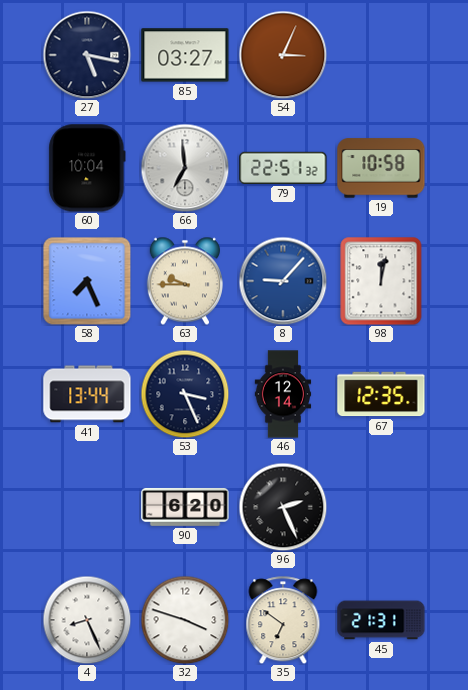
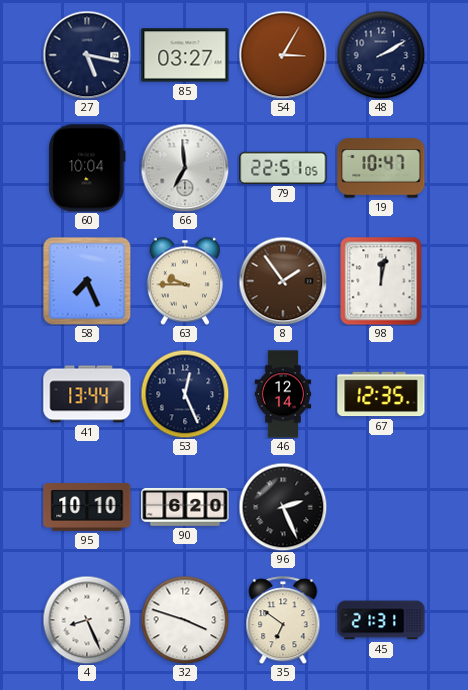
54: 3:04 -> 3:05 (283, 55)
48: none -> 2:10 (381, 55)
79: 22:51:32 -> 22:51:05 (283, 168)
19: 10:58 -> 10:47 (381, 168)
8: 9:07 -> 1:54 (283, 281)
8 dial: blue -> brown (283, 281)
53: 3:26 -> 12:26 (185, 394)
95: none -> 10:10 (87, 508)
